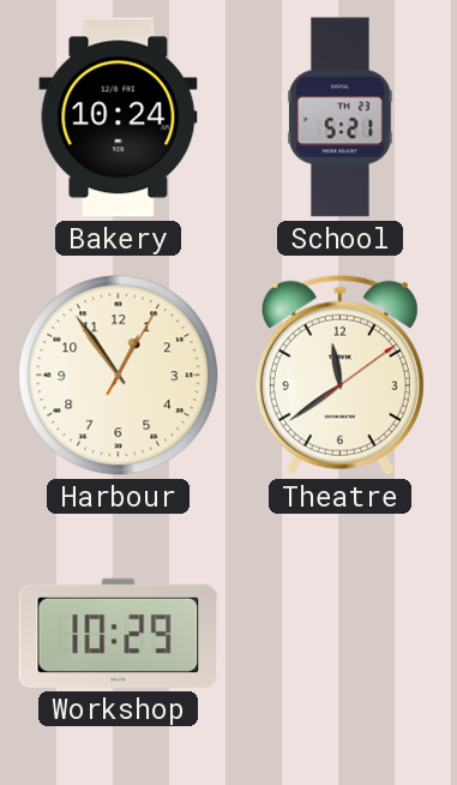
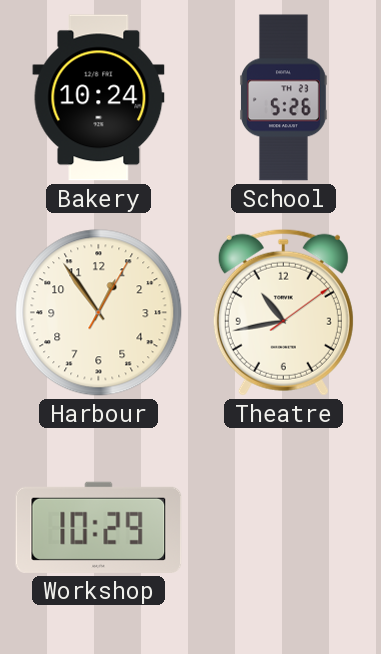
School: 5:21 -> 5:26 (283, 98)
Theatre: 11:39 -> 10:43 (283, 312)
